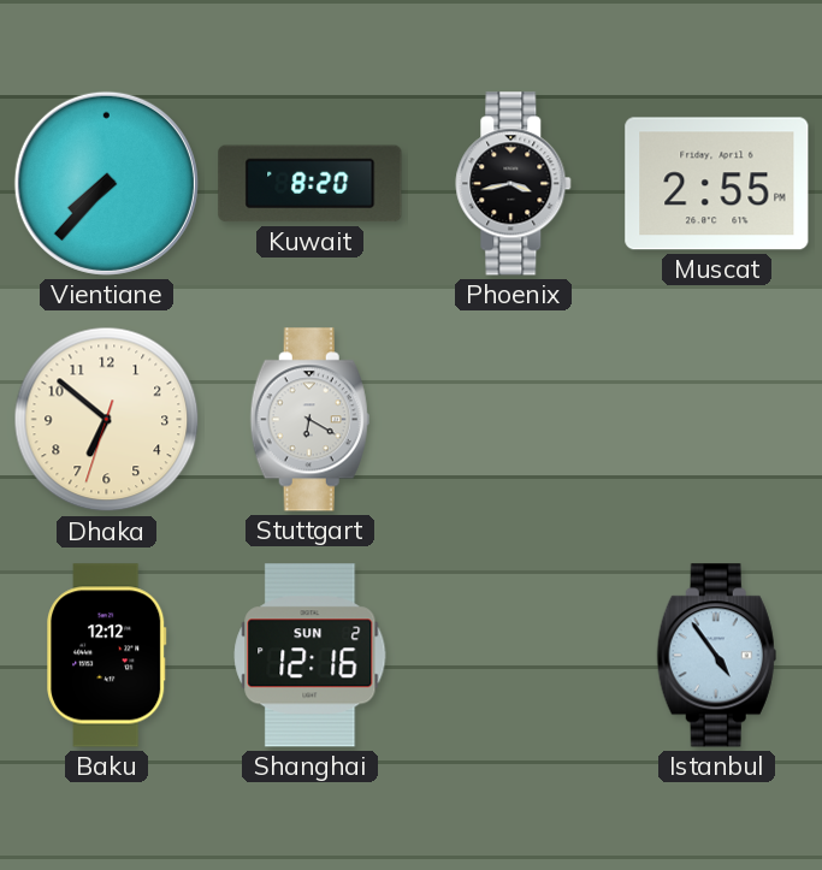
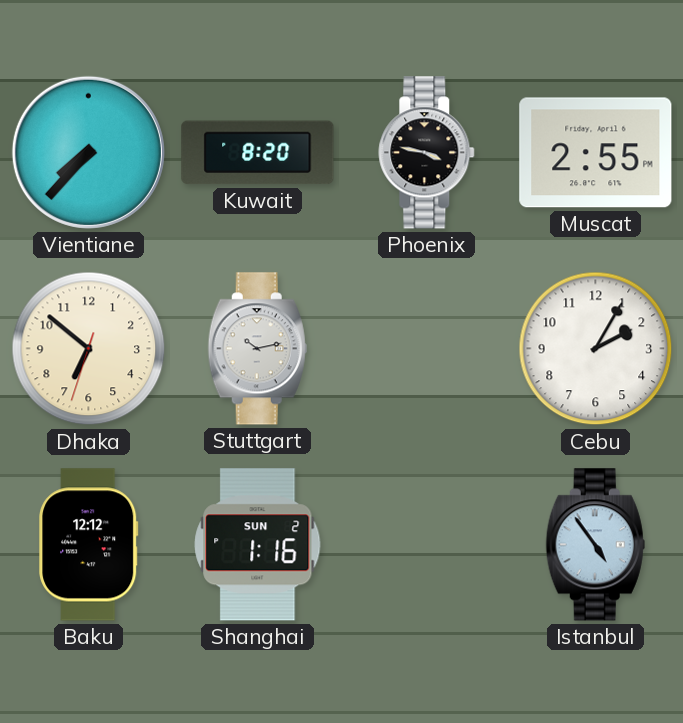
Phoenix: 3:43 -> 3:47 (427, 153)
Stuttgart: 6:20 -> 10:13 (257, 349)
Cebu: none -> 2:05 (596, 349)
Shanghai: 12:16 -> 1:16 (258, 545)
